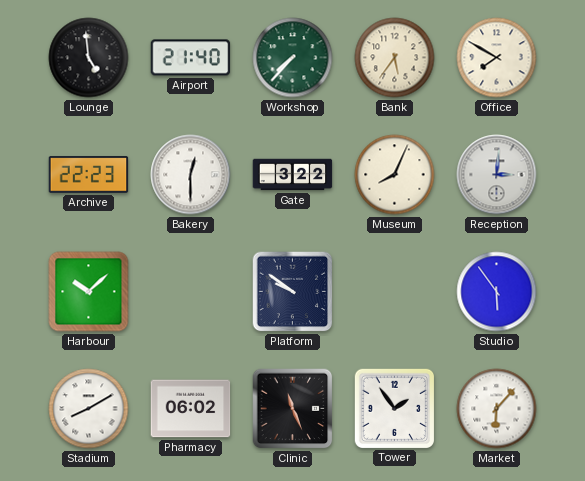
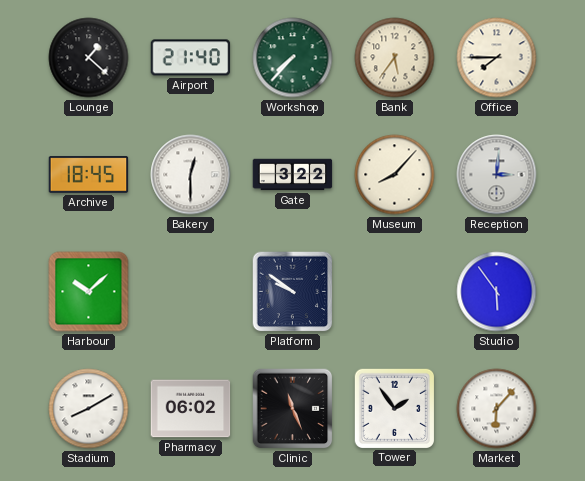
Lounge: 4:59 -> 1:22 (89, 58)
Office: 7:50 -> 7:45 (497, 58)
Archive: 22:23 -> 18:45 (89, 175)
Museum: 8:04 -> 8:07 (395, 175)
